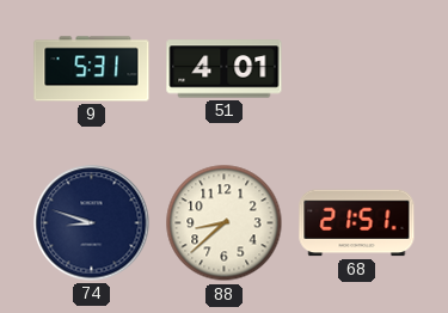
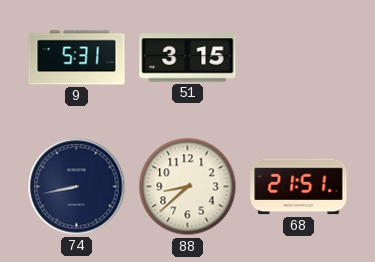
51: 4:01 -> 3:15 (188, 58)
74: 8:48 -> 8:43 (77, 187)
